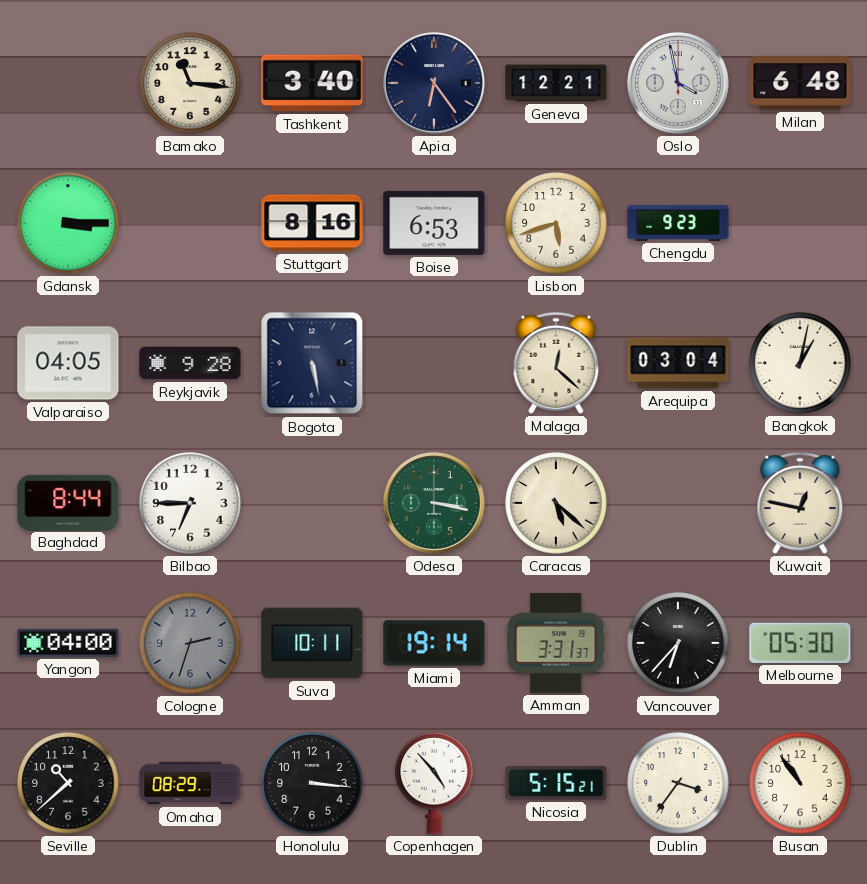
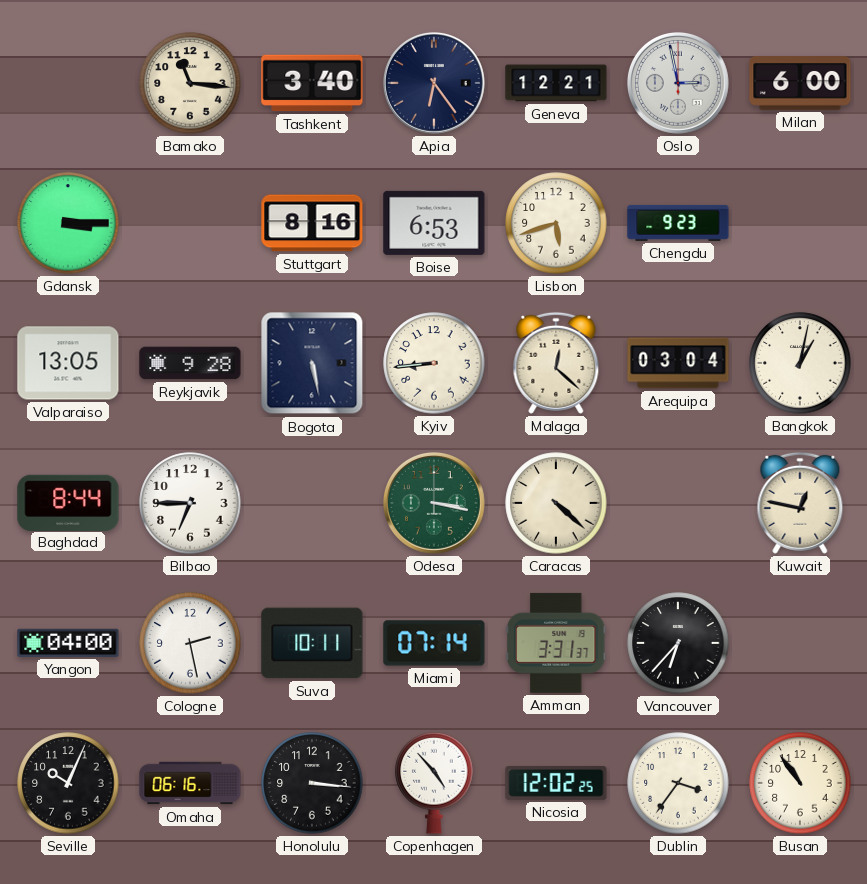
Oslo: 3:58 -> 2:58 (679, 84)
Milan: 6:48 -> 6:00 (800, 83)
Valparaiso: 04:05 -> 13:05 (68, 363)
Kyiv: none -> 8:44 (434, 363)
Caracas: 5:22 -> 4:22 (556, 503)
Cologne: 2:33 -> 2:28 (190, 643)
Cologne dial: grey -> white (190, 643)
Miami: 19:14 -> 07:14 (434, 643)
Melbourne: 05:30 -> none (800, 643)
Seville: 10:38 -> 10:04 (68, 783)
Omaha: 08:29 -> 06:16 (190, 783)
Nicosia: 5:15 -> 12:02 (556, 784)
